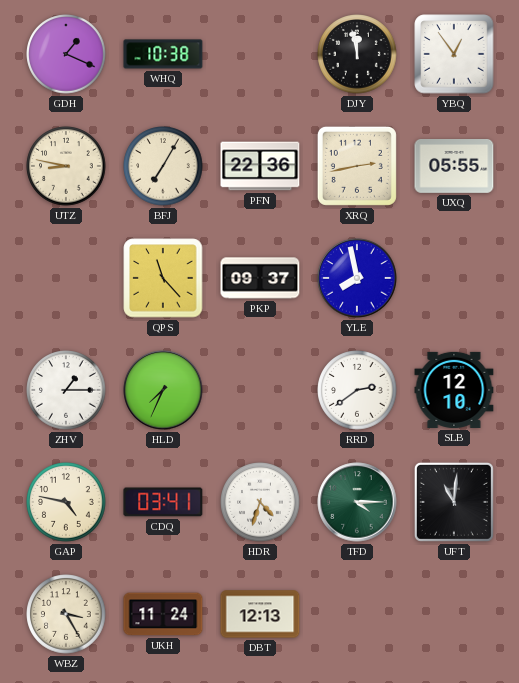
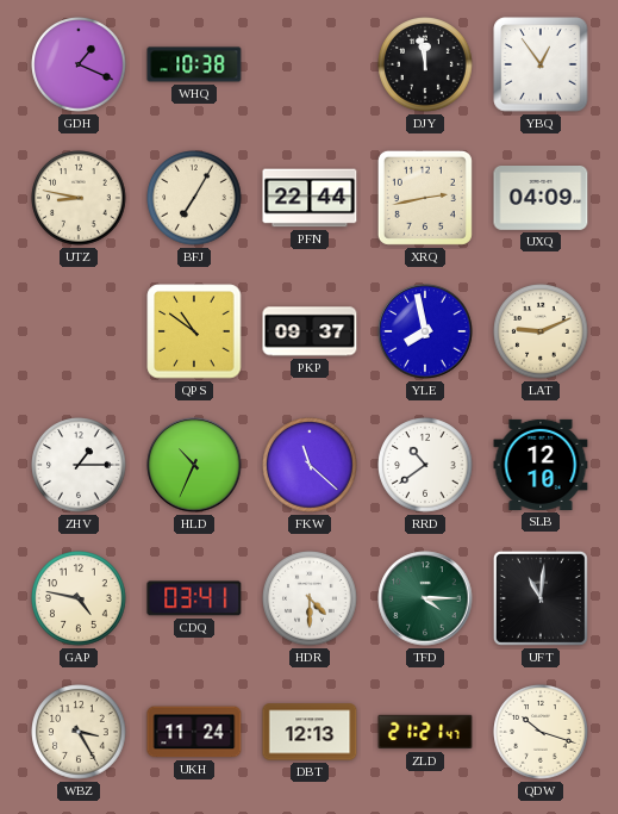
PFN: 22:36 -> 22:44 (310, 198)
UXQ: 05:55 -> 04:09 (541, 199)
QPS: 11:23 -> 10:51 (194, 331)
LAT: none -> 9:11 (541, 331)
HLD: 7:34 -> 10:34 (194, 465)
FKW: none -> 11:22 (310, 465)
RRD: 2:39 -> 10:39 (425, 465)
HDR: 4:33 -> 4:30 (310, 598)
ZLD: none -> 21:21 (425, 732)
QDW: none -> 10:18 (541, 732)
